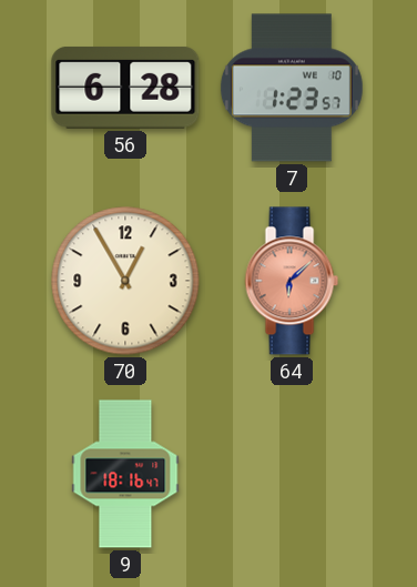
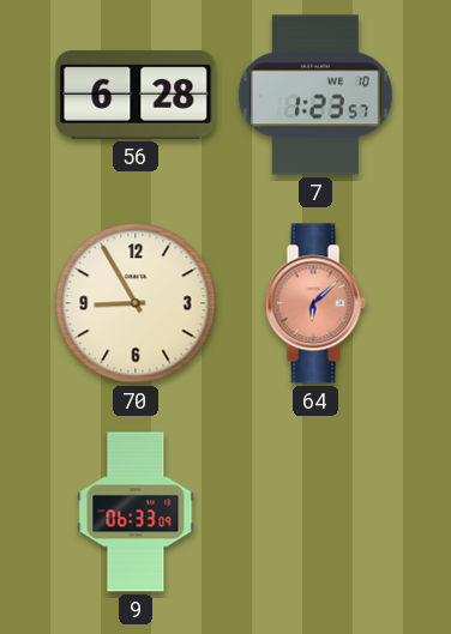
70: 12:55 -> 8:55 (136, 303)
9: 18:16 -> 06:33 (136, 512)
